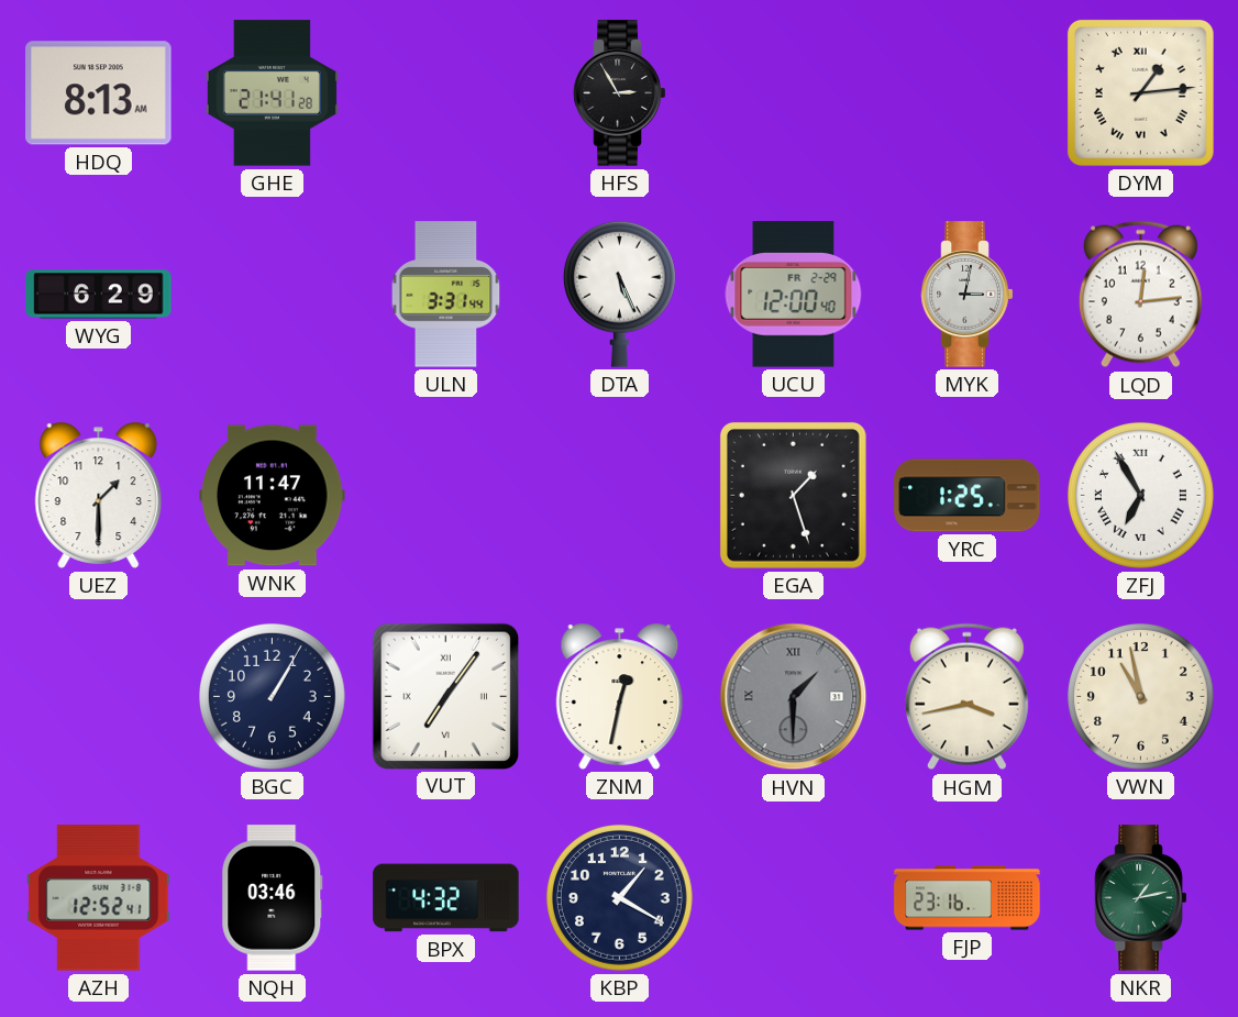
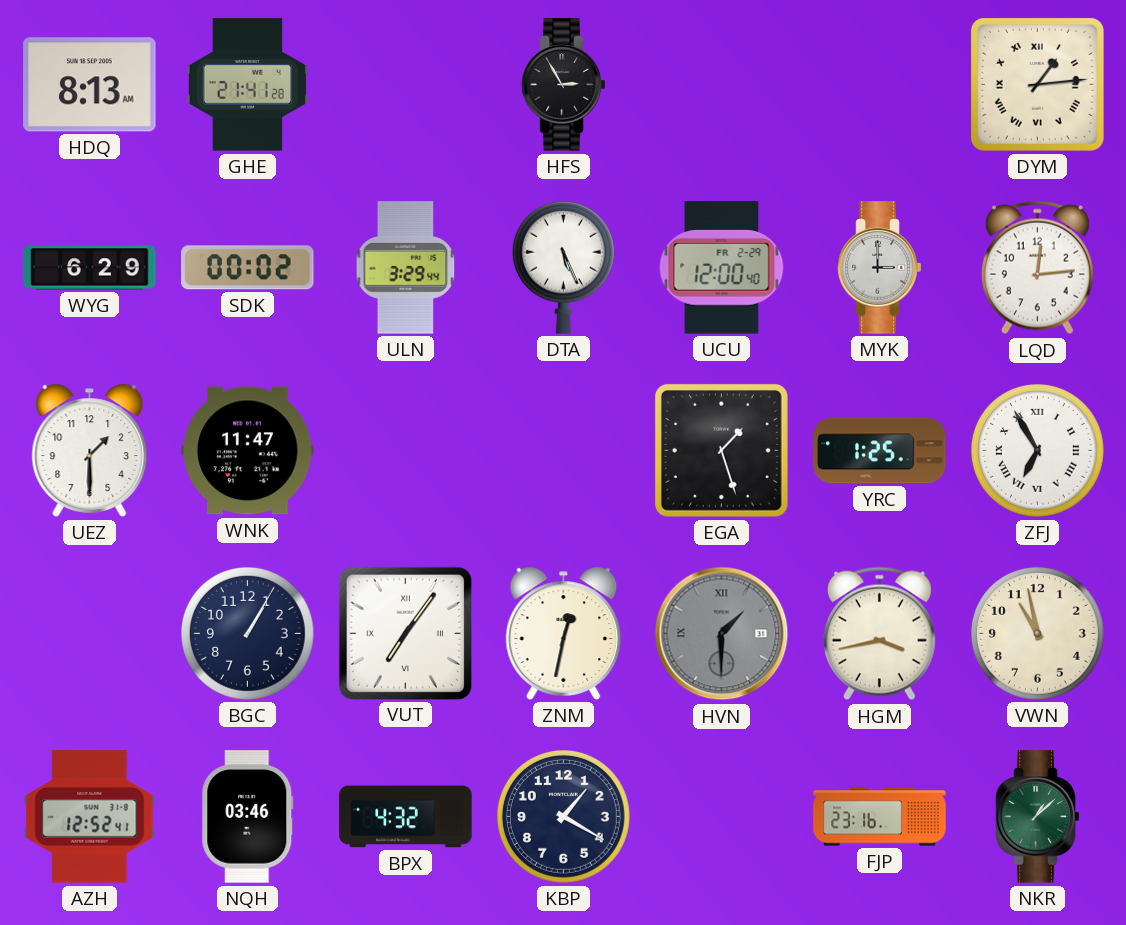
SDK: none -> 00:02 (248, 268)
ULN: 3:31 -> 3:29 (406, 268)
MYK: 3:02 -> 3:00 (880, 268)
NKR: 1:13 -> 1:08 (1038, 817)
